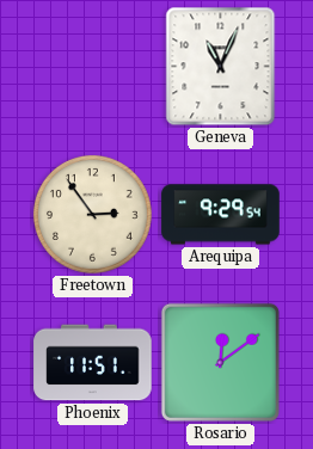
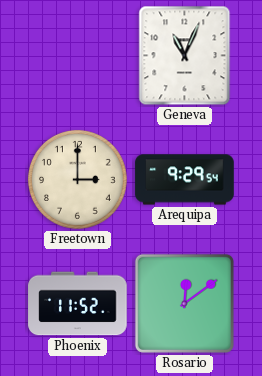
Freetown: 2:54 -> 3:00 (77, 179)
Phoenix: 11:51 -> 11:52 (78, 304)
